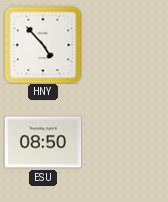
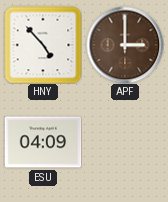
APF: none -> 3:00 (125, 45)
ESU: 08:50 -> 04:09 (43, 142)
